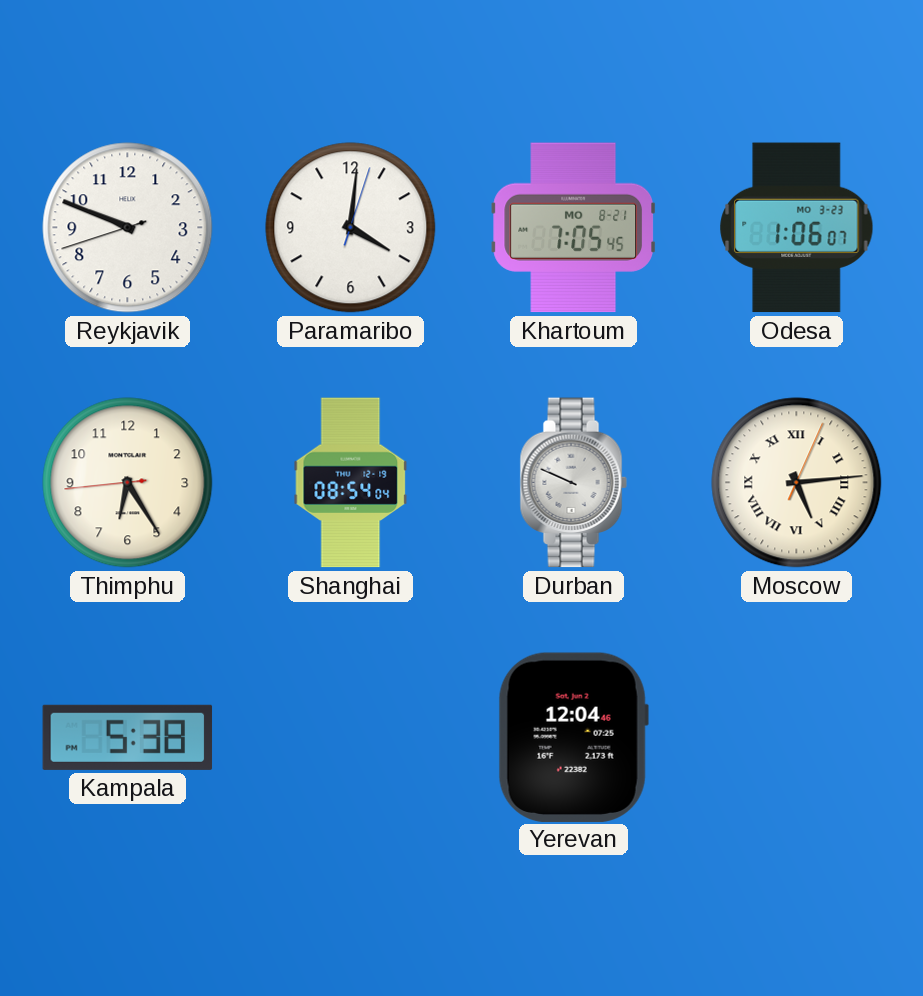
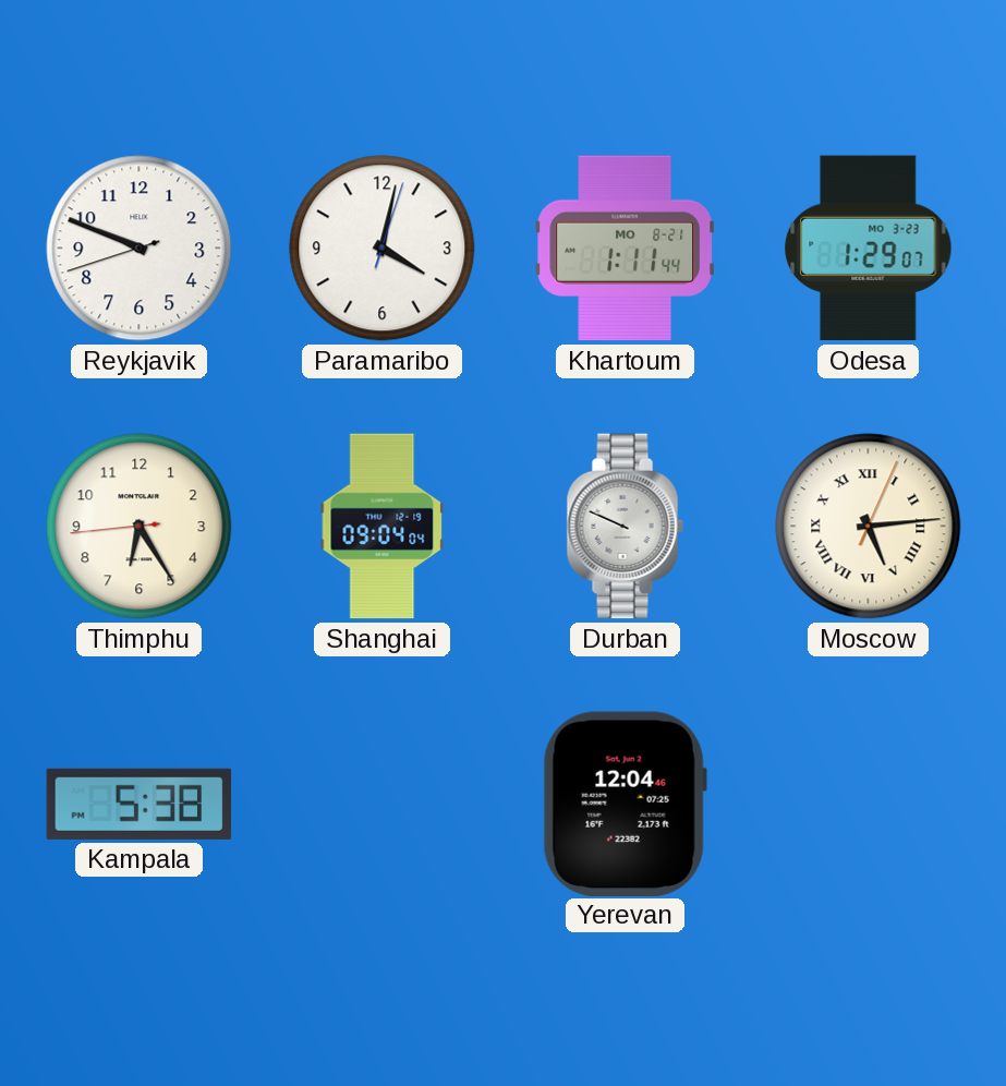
Paramaribo: 4:01 -> 4:02 (383, 249)
Khartoum: 7:05 -> 1:11 (625, 249)
Odesa: 1:06 -> 1:29 (869, 249)
Shanghai: 08:54 -> 09:04 (383, 527)
